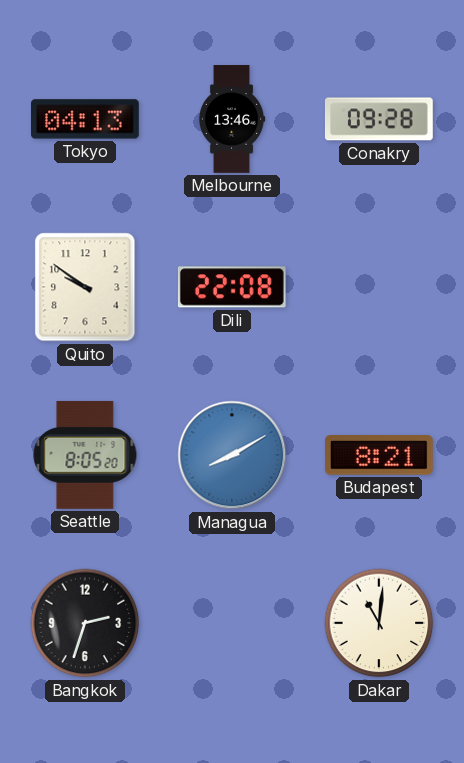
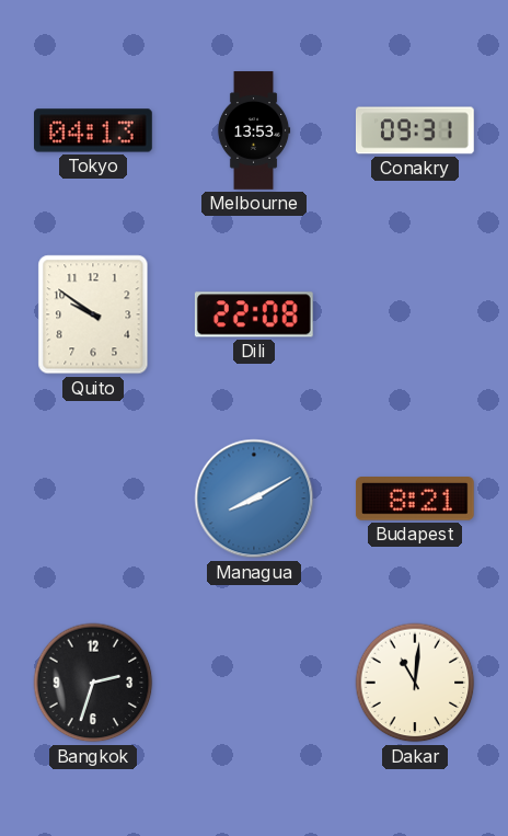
Melbourne: 13:46 -> 13:53 (254, 130)
Conakry: 09:28 -> 09:31 (415, 130)
Seattle: 8:05 -> none (85, 455)
